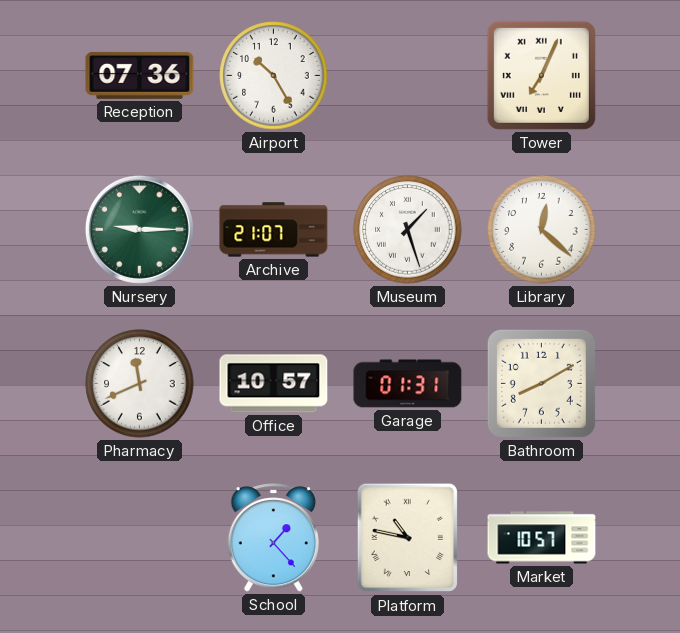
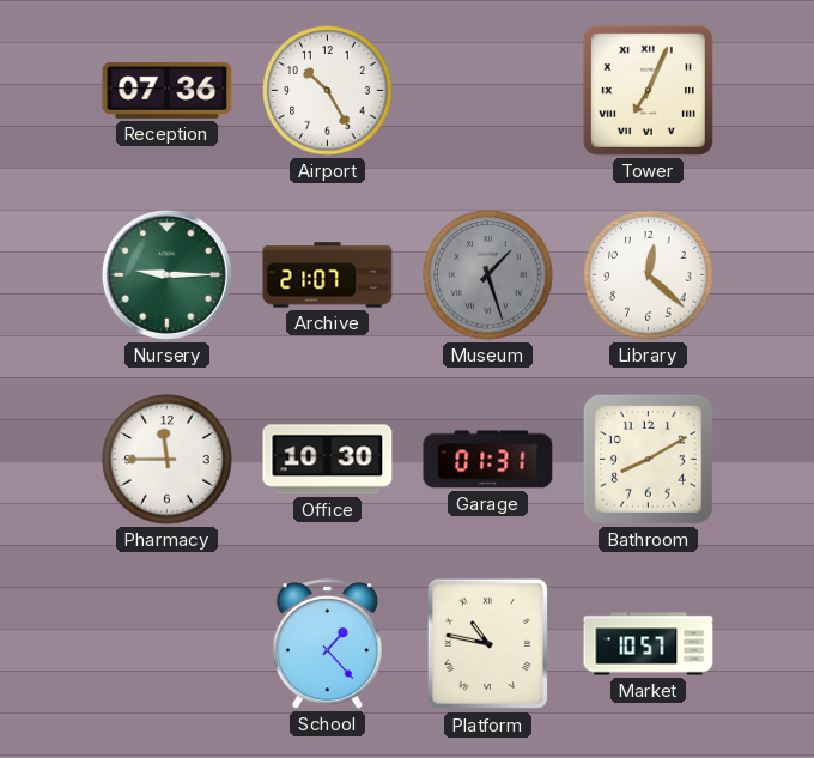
Museum dial: white -> grey (488, 275)
Pharmacy: 11:41 -> 11:45 (168, 460)
Office: 10:57 -> 10:30 (328, 460)
